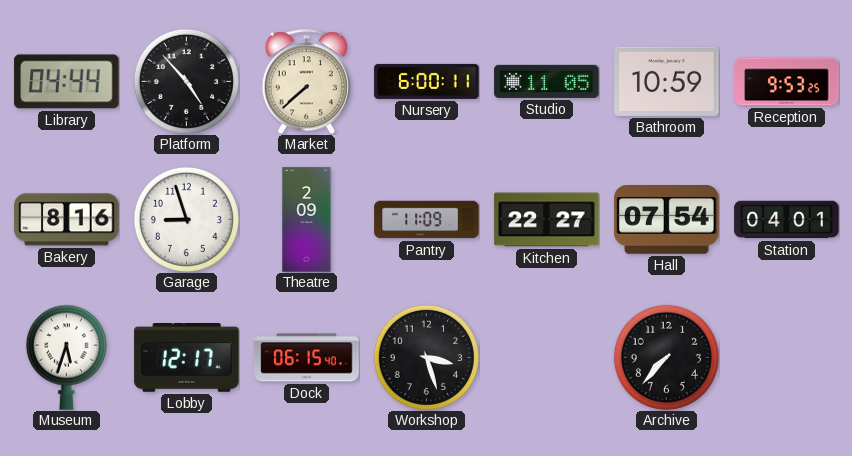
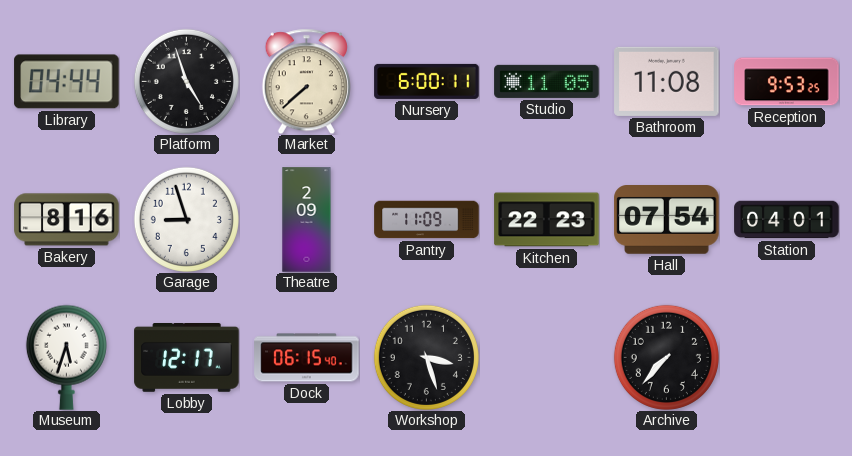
Platform: 4:53 -> 4:57 (186, 81)
Bathroom: 10:59 -> 11:08 (667, 81)
Kitchen: 22:27 -> 22:23 (547, 220)
